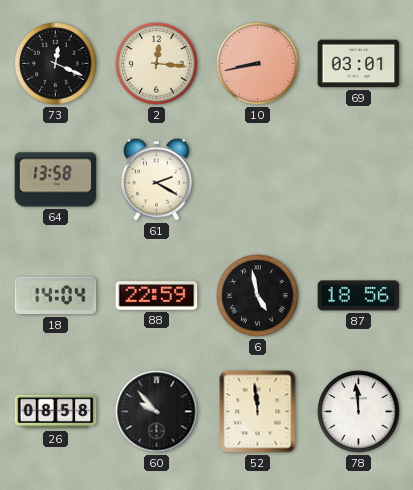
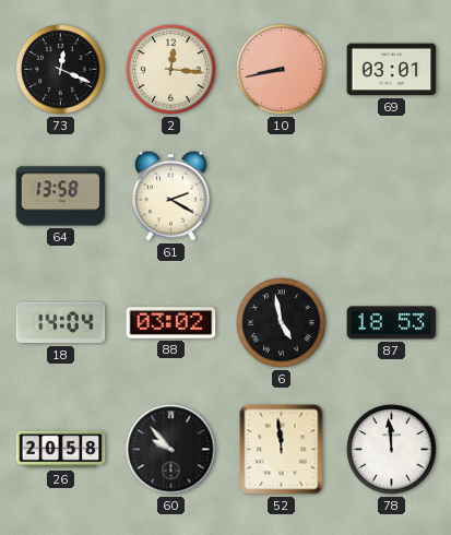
88: 22:59 -> 03:02 (171, 323)
87: 18:56 -> 18:53 (392, 323)
26: 08:58 -> 20:58 (61, 450)
